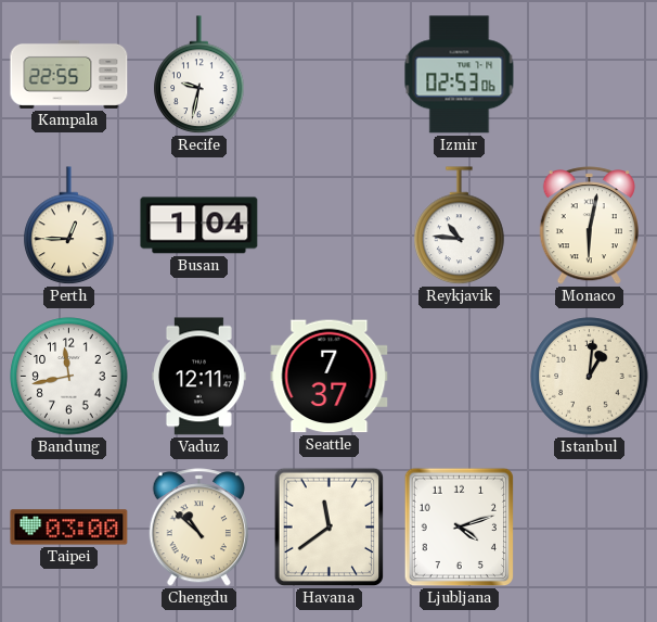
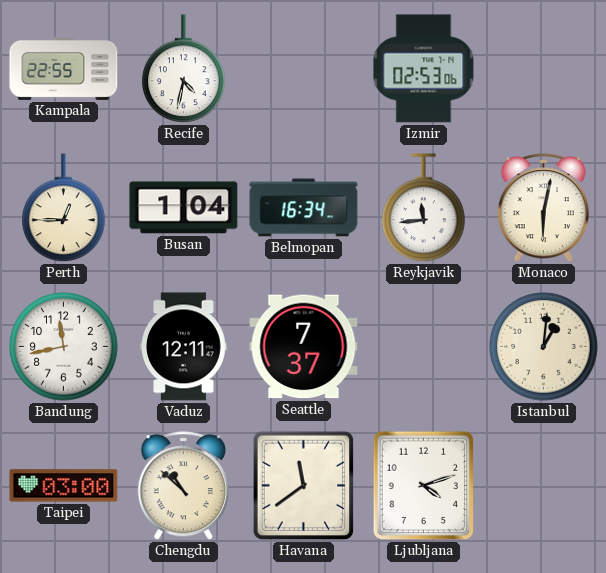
Recife: 9:32 -> 4:32 (184, 69)
Belmopan: none -> 16:34 (304, 208)
Reykjavik: 10:46 -> 11:44 (424, 208)
